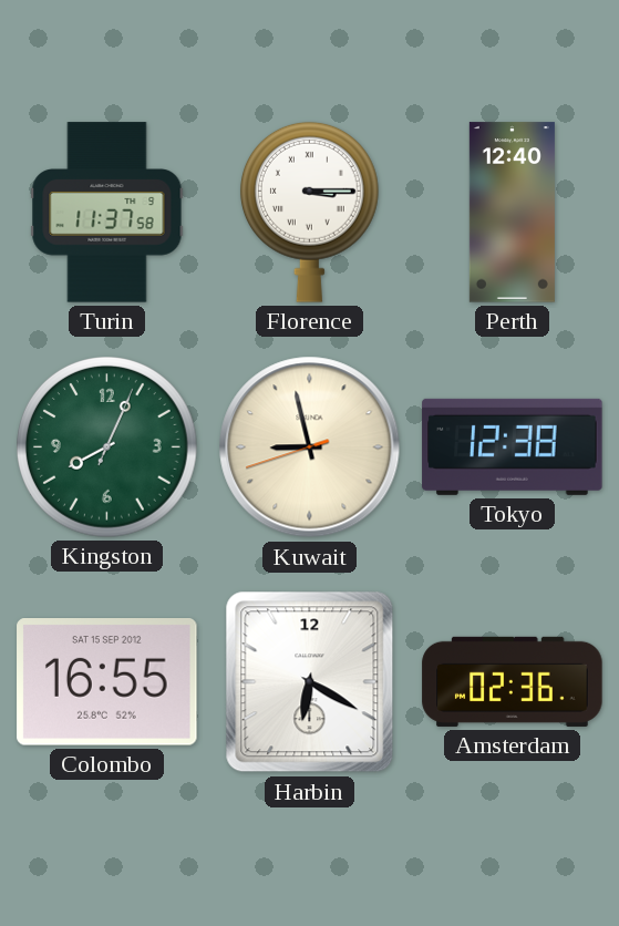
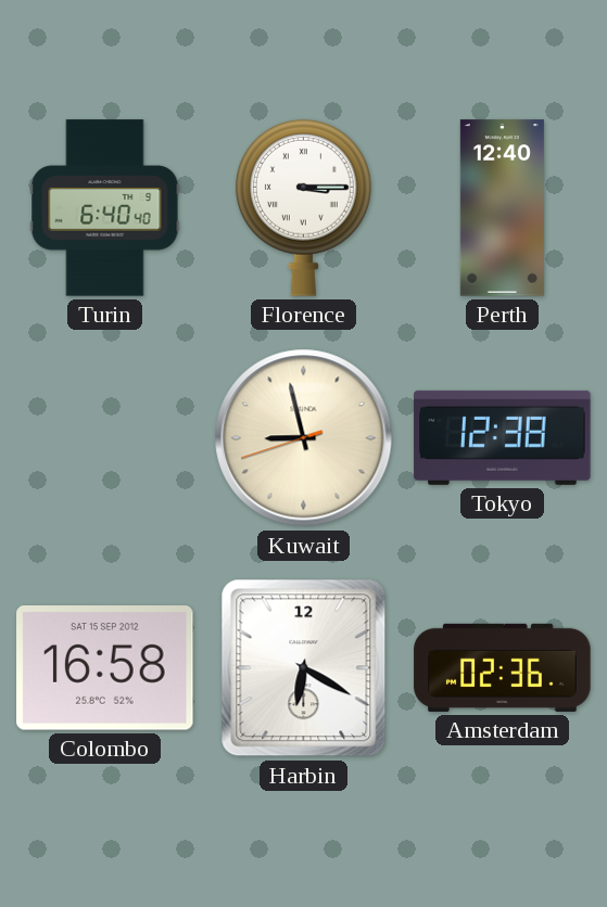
Turin: 11:37 -> 6:40 (105, 208)
Kingston: 8:04 -> none (107, 447)
Colombo: 16:55 -> 16:58 (105, 668)
